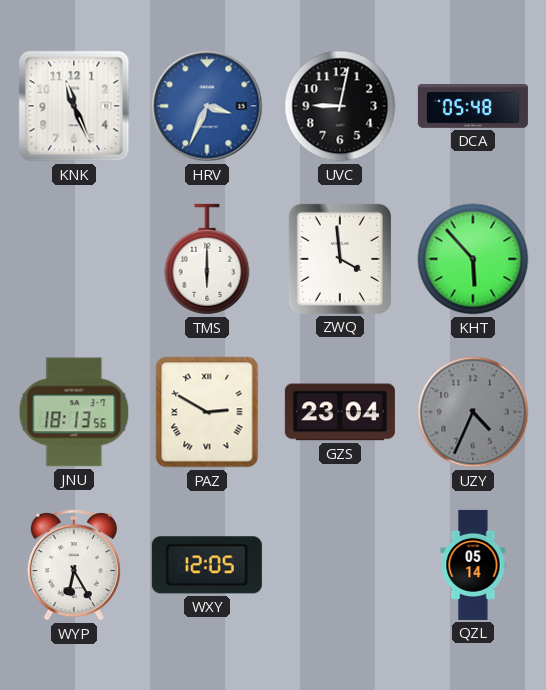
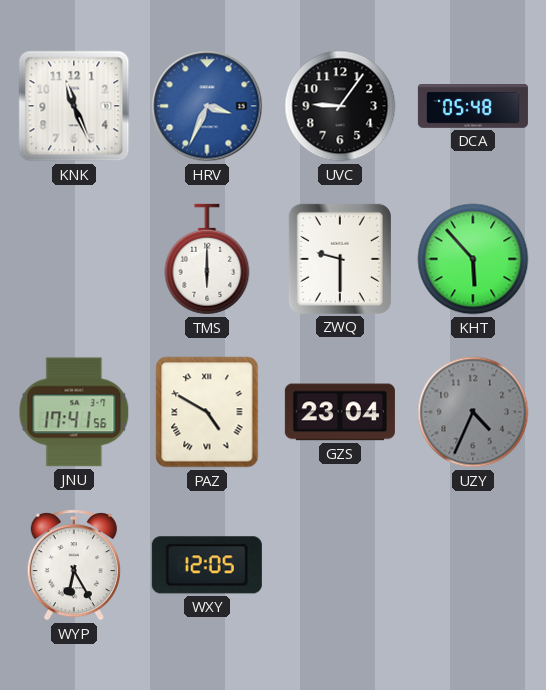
UVC: 9:02 -> 9:06 (340, 106)
ZWQ: 3:59 -> 9:30 (340, 259)
JNU: 18:13 -> 17:41 (74, 412)
PAZ: 2:50 -> 4:50 (207, 412)
QZL: 05:14 -> none (473, 565)
